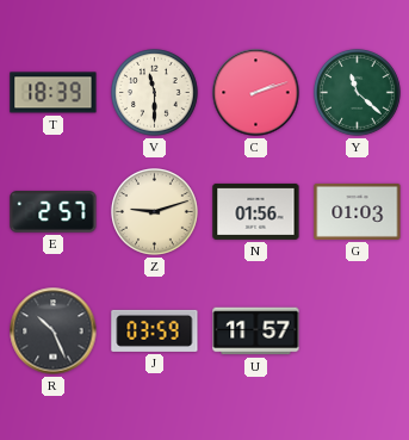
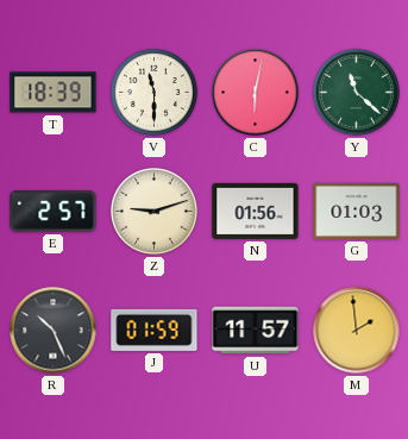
C: 2:12 -> 6:02 (256, 93)
J: 03:59 -> 01:59 (155, 330)
M: none -> 1:59 (357, 331)
